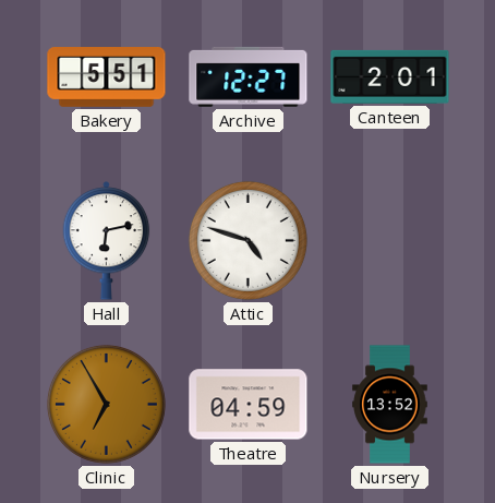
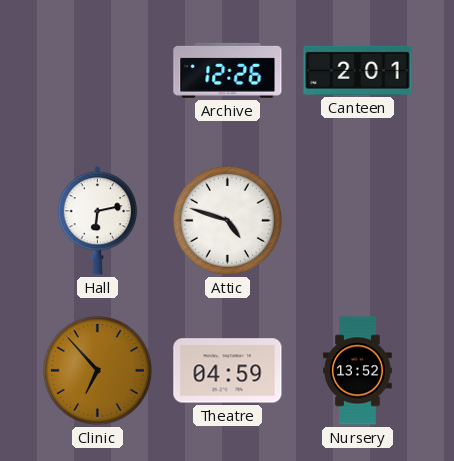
Bakery: 5:51 -> none (107, 77)
Archive: 12:27 -> 12:26 (228, 70)
Clinic: 6:55 -> 6:53 (97, 370)
